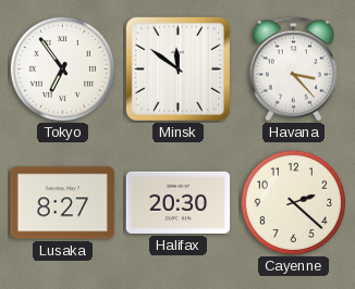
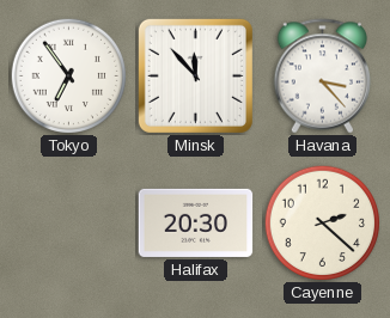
Minsk: 11:51 -> 11:53 (195, 75)
Lusaka: 8:27 -> none (63, 203)
